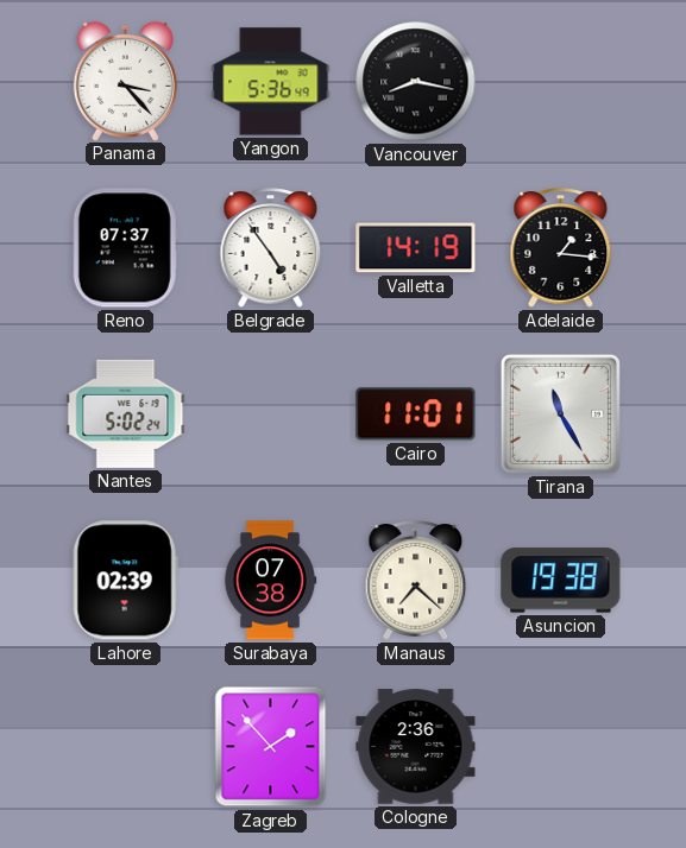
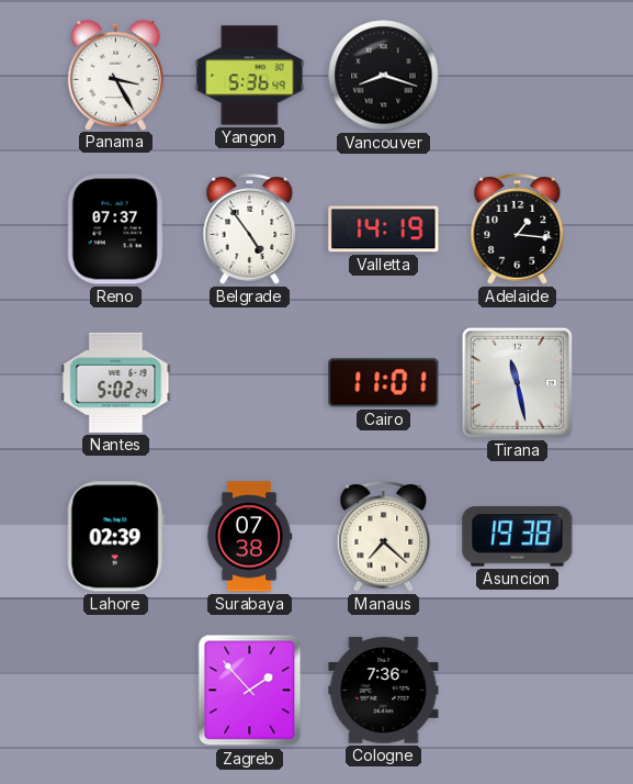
Panama: 3:23 -> 3:25 (115, 75)
Vancouver: 8:17 -> 8:18 (384, 76)
Tirana: 11:25 -> 11:28 (517, 382)
Cologne: 2:36 -> 7:36 (384, 691)
